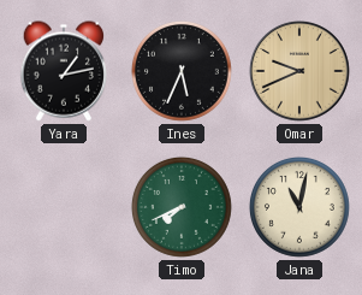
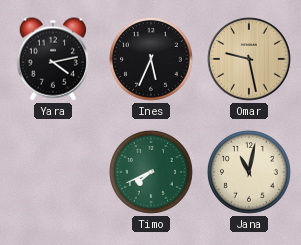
Yara: 1:13 -> 4:13 (52, 59)
Omar: 9:41 -> 9:28 (249, 59)
